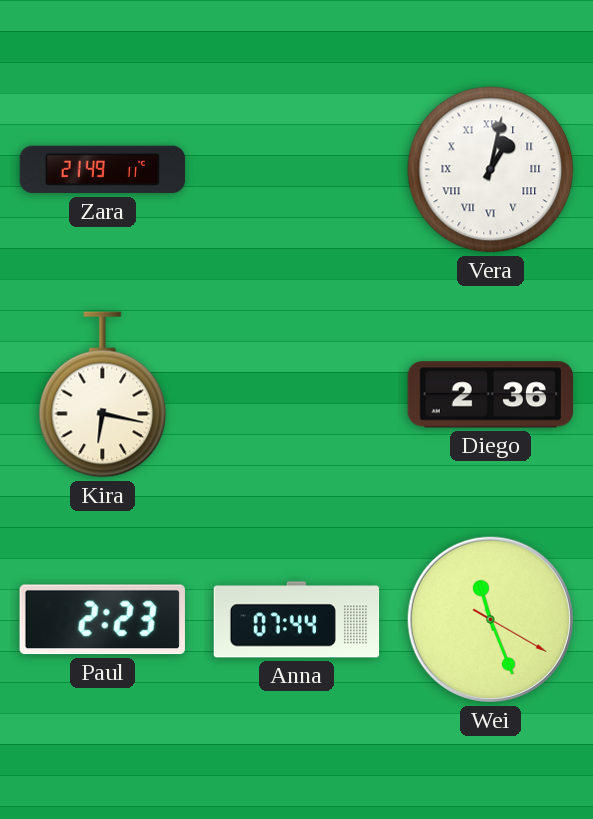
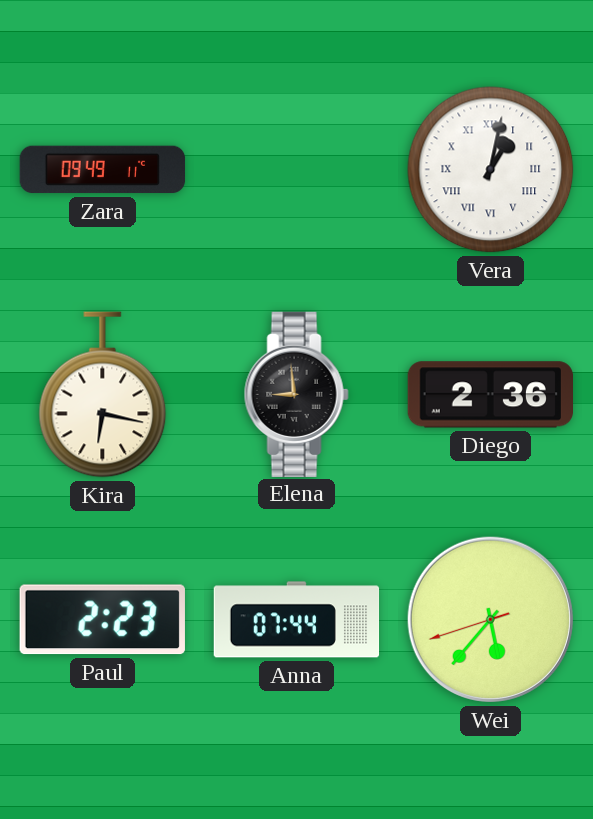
Zara: 21:49 -> 09:49 (103, 170)
Elena: none -> 8:59 (296, 394)
Wei: 11:26 -> 5:36 (490, 619)
